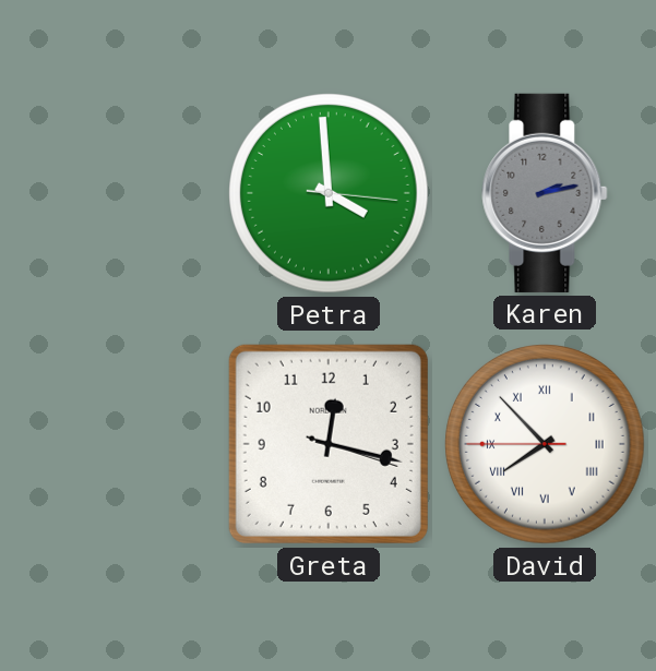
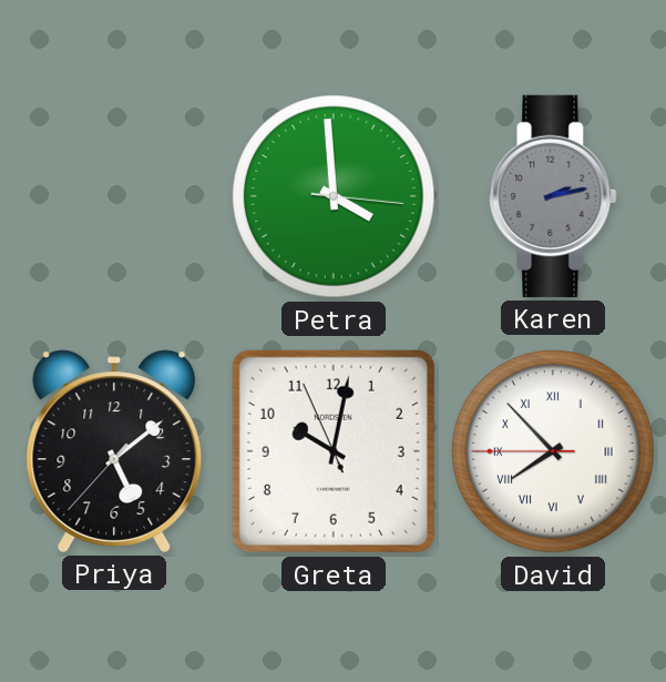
Priya: none -> 5:08 (114, 451)
Greta: 12:17 -> 10:01 (334, 451)
